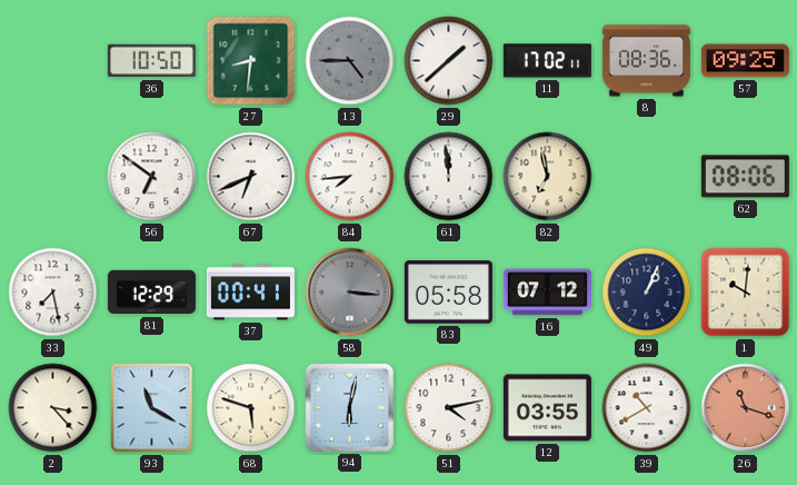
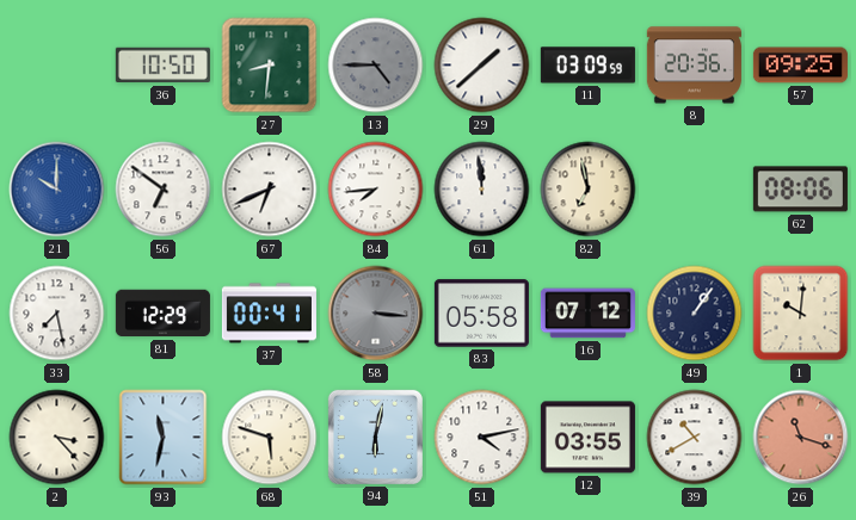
11: 17:02 -> 03:09 (587, 66)
8: 08:36 -> 20:36 (694, 66)
21: none -> 10:00 (57, 190)
49: 1:04 -> 1:06 (695, 314)
93: 11:20 -> 11:32 (164, 438)
